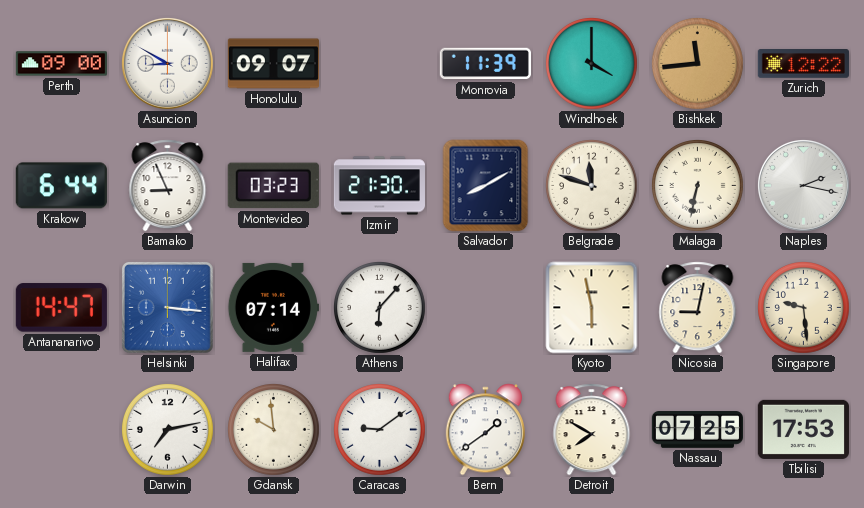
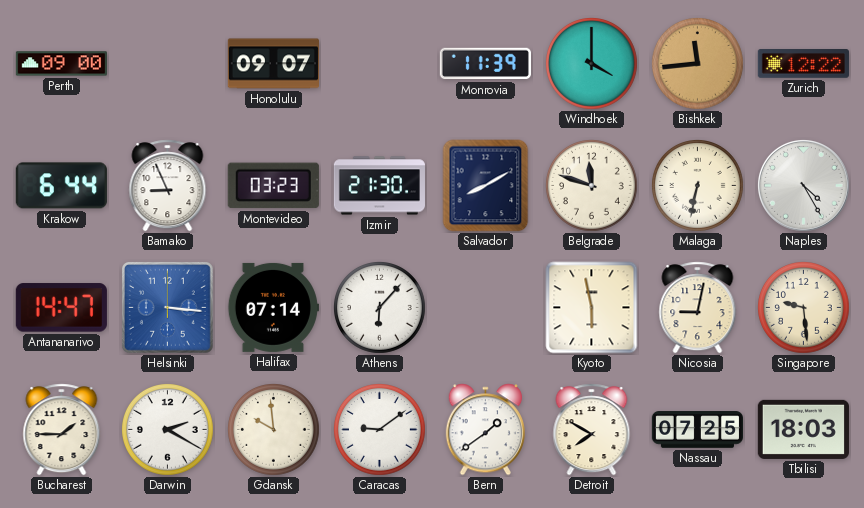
Asuncion: 8:50 -> none (167, 63)
Naples: 2:17 -> 4:25 (803, 185)
Bucharest: none -> 1:45 (62, 430)
Darwin: 7:13 -> 2:20 (168, 430)
Tbilisi: 17:53 -> 18:03 (803, 429)
